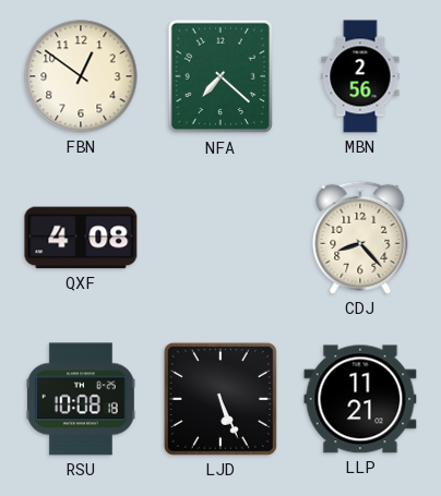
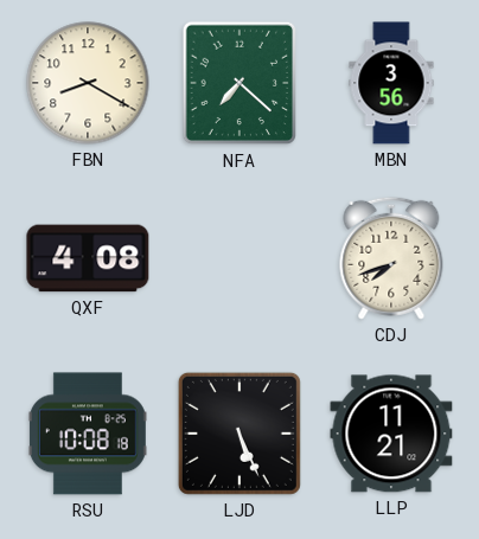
FBN: 12:51 -> 8:20 (88, 83)
MBN: 2:56 -> 3:56 (391, 83)
CDJ: 8:23 -> 7:42 (391, 258)
